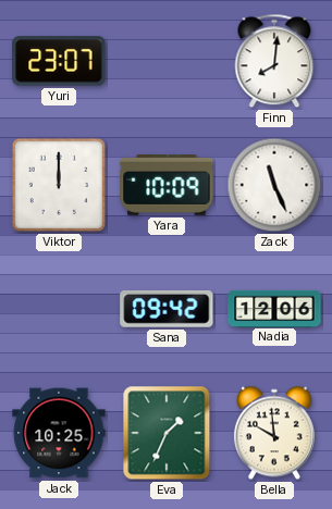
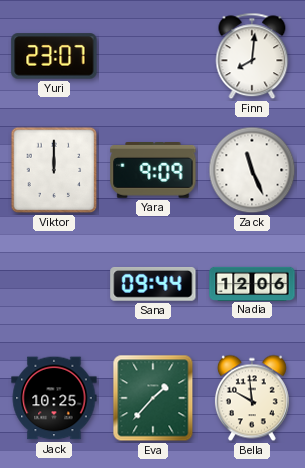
Yara: 10:09 -> 9:09 (153, 171)
Sana: 09:42 -> 09:44 (153, 284)
Eva: 1:34 -> 1:37 (153, 398)
